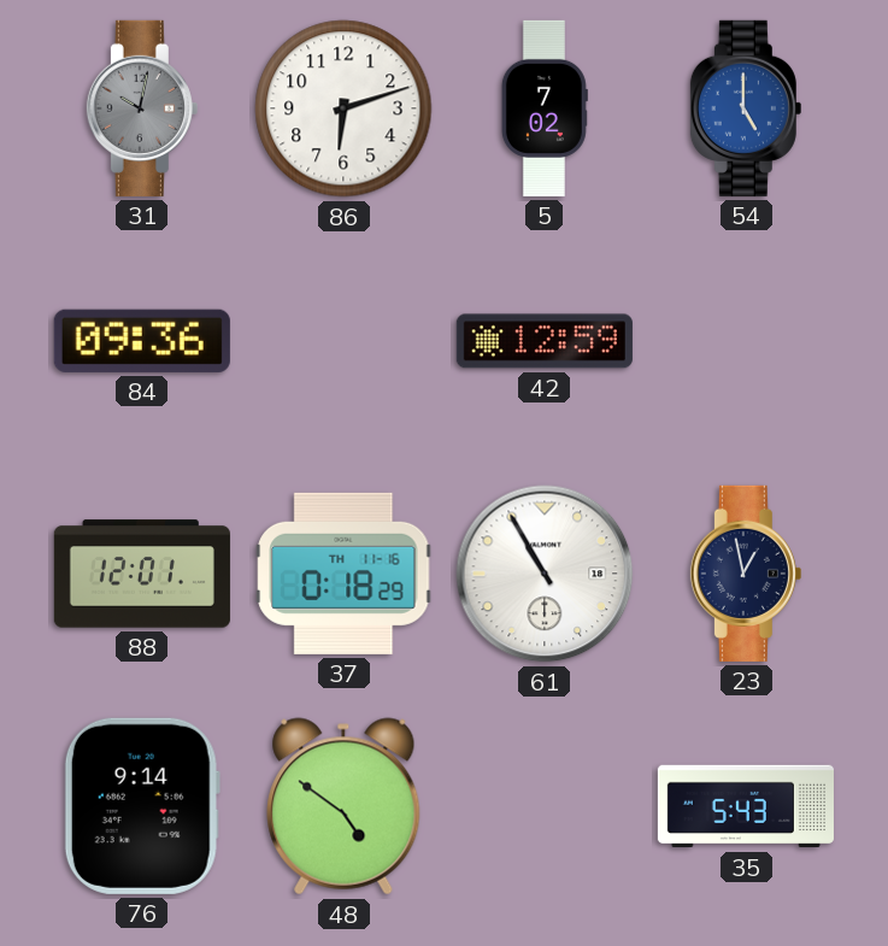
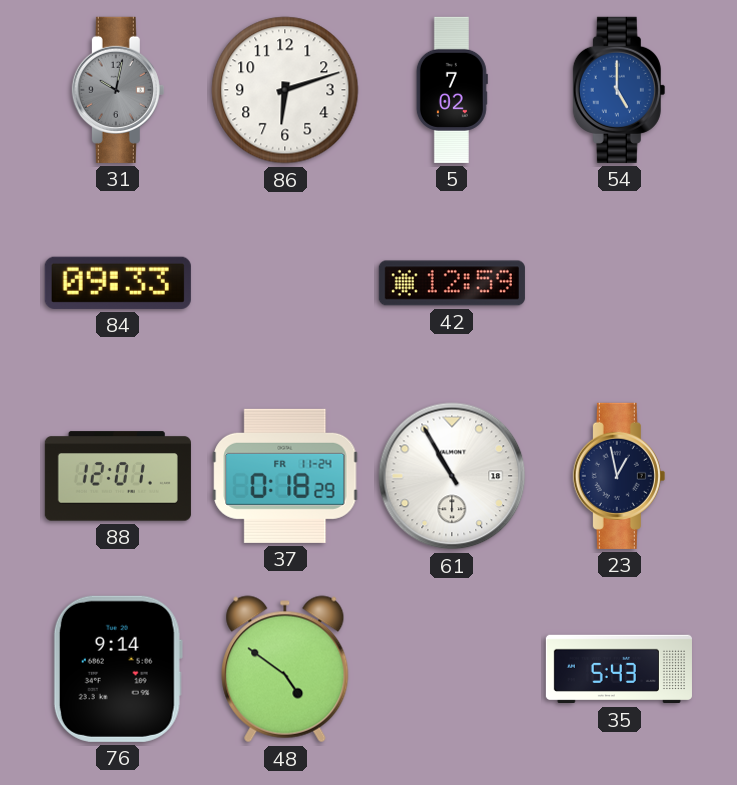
84: 09:36 -> 09:33 (118, 283)
37 date: TH 11-16 -> FR 11-24 (285, 476)
